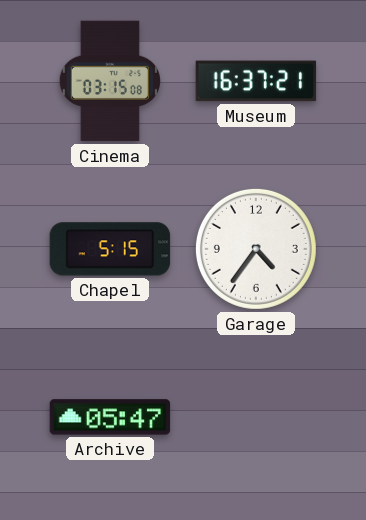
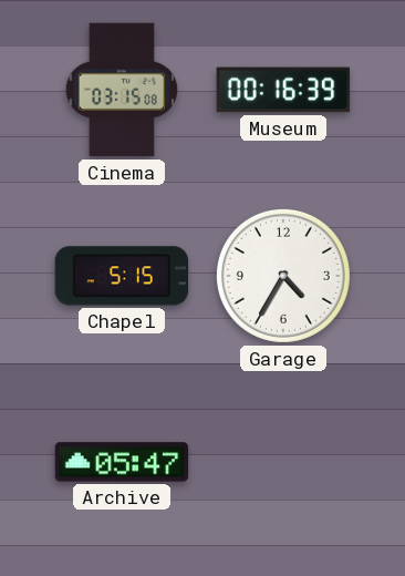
Museum: 16:37 -> 00:16 (283, 90)
Garage: 4:36 -> 4:35 (283, 276)
